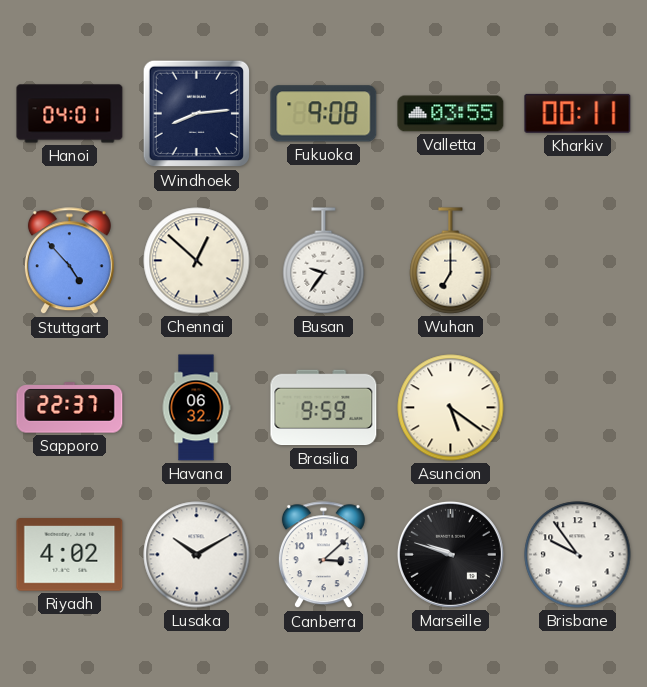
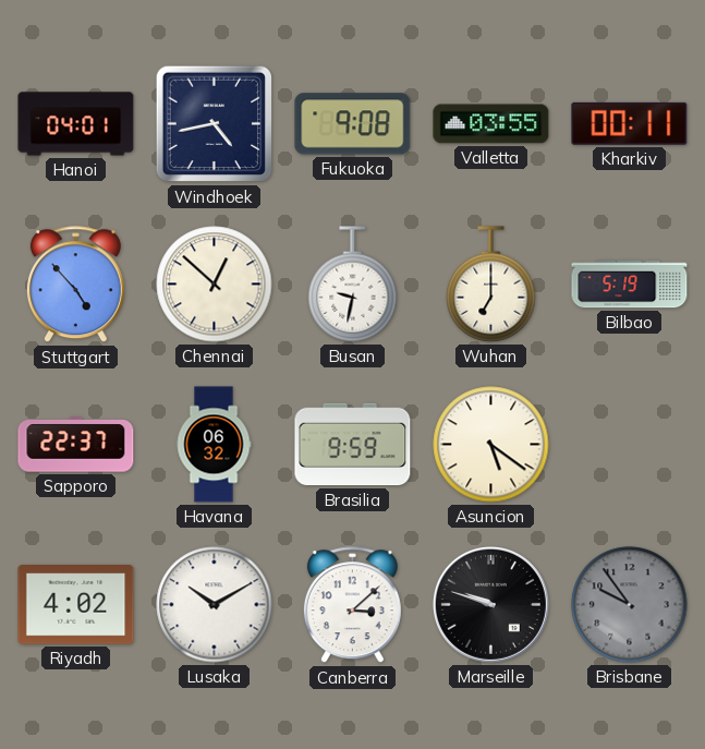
Windhoek: 8:14 -> 4:43 (215, 124)
Busan: 9:36 -> 9:32 (353, 285)
Bilbao: none -> 5:19 (630, 285)
Brisbane dial: white -> grey (630, 605)
